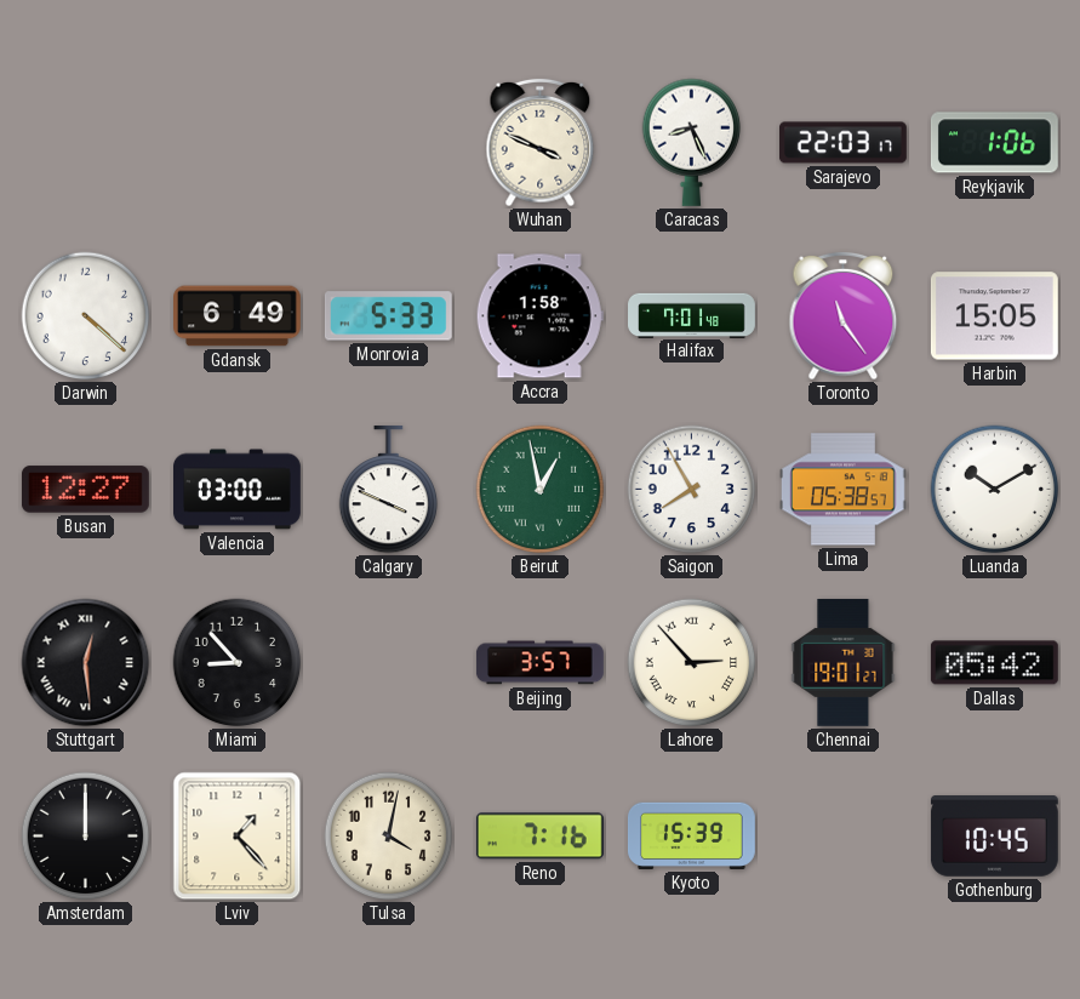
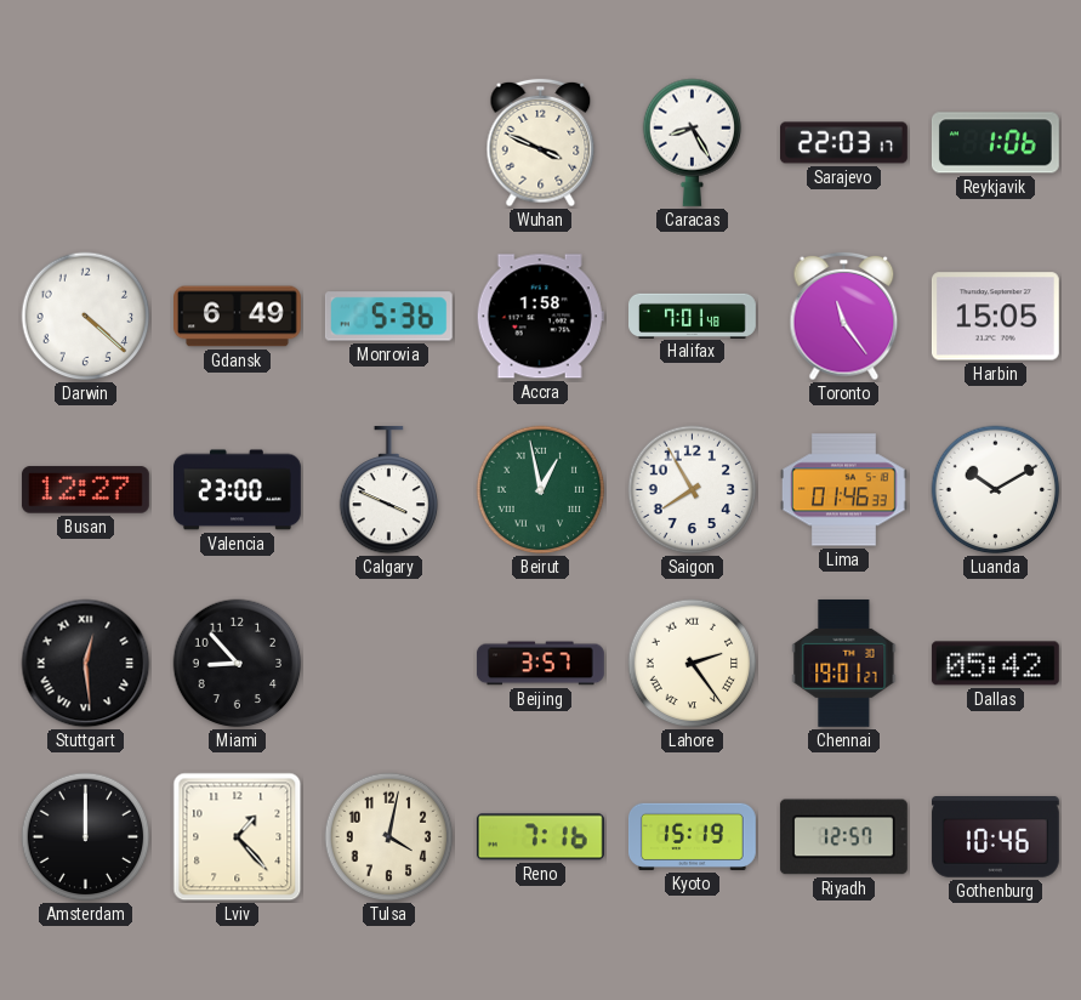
Caracas: 8:26 -> 8:25 (693, 142)
Monrovia: 5:33 -> 5:36 (388, 317)
Valencia: 03:00 -> 23:00 (238, 490)
Lima: 05:38 -> 01:46 (843, 490)
Lahore: 2:53 -> 2:24 (693, 664)
Kyoto: 15:39 -> 15:19 (692, 836)
Riyadh: none -> 12:57 (843, 837)
Gothenburg: 10:45 -> 10:46 (995, 837)
